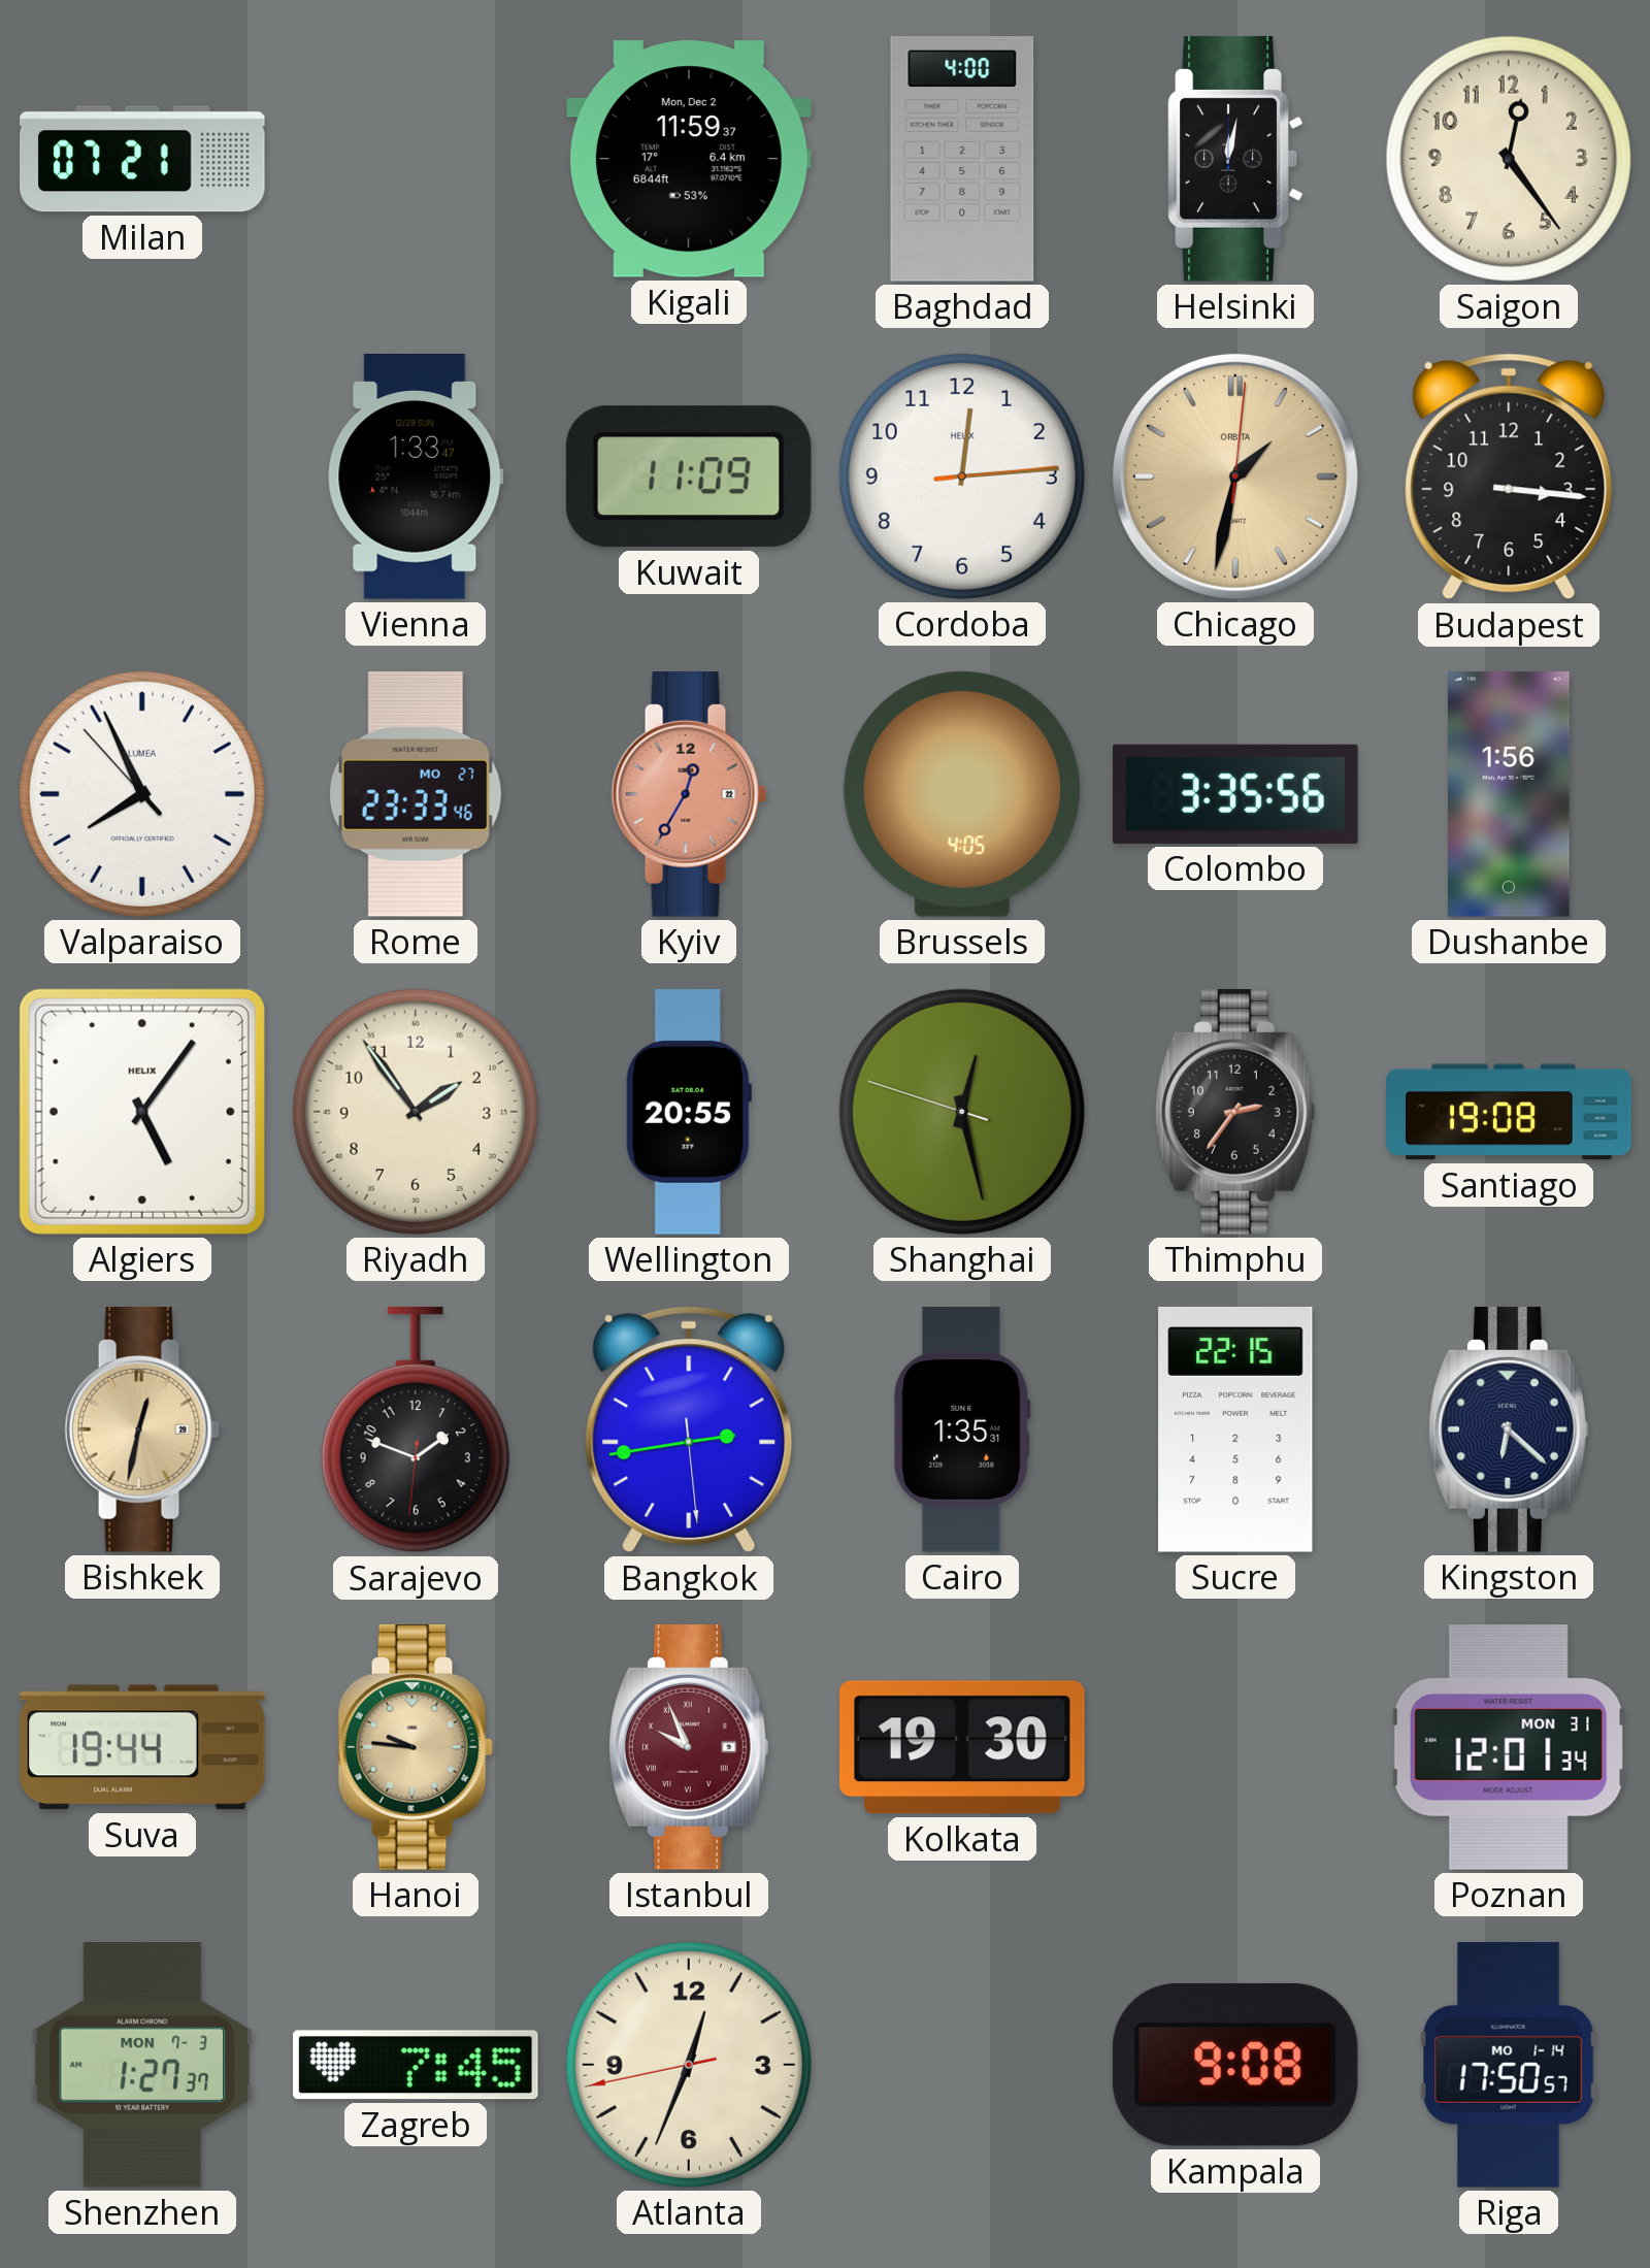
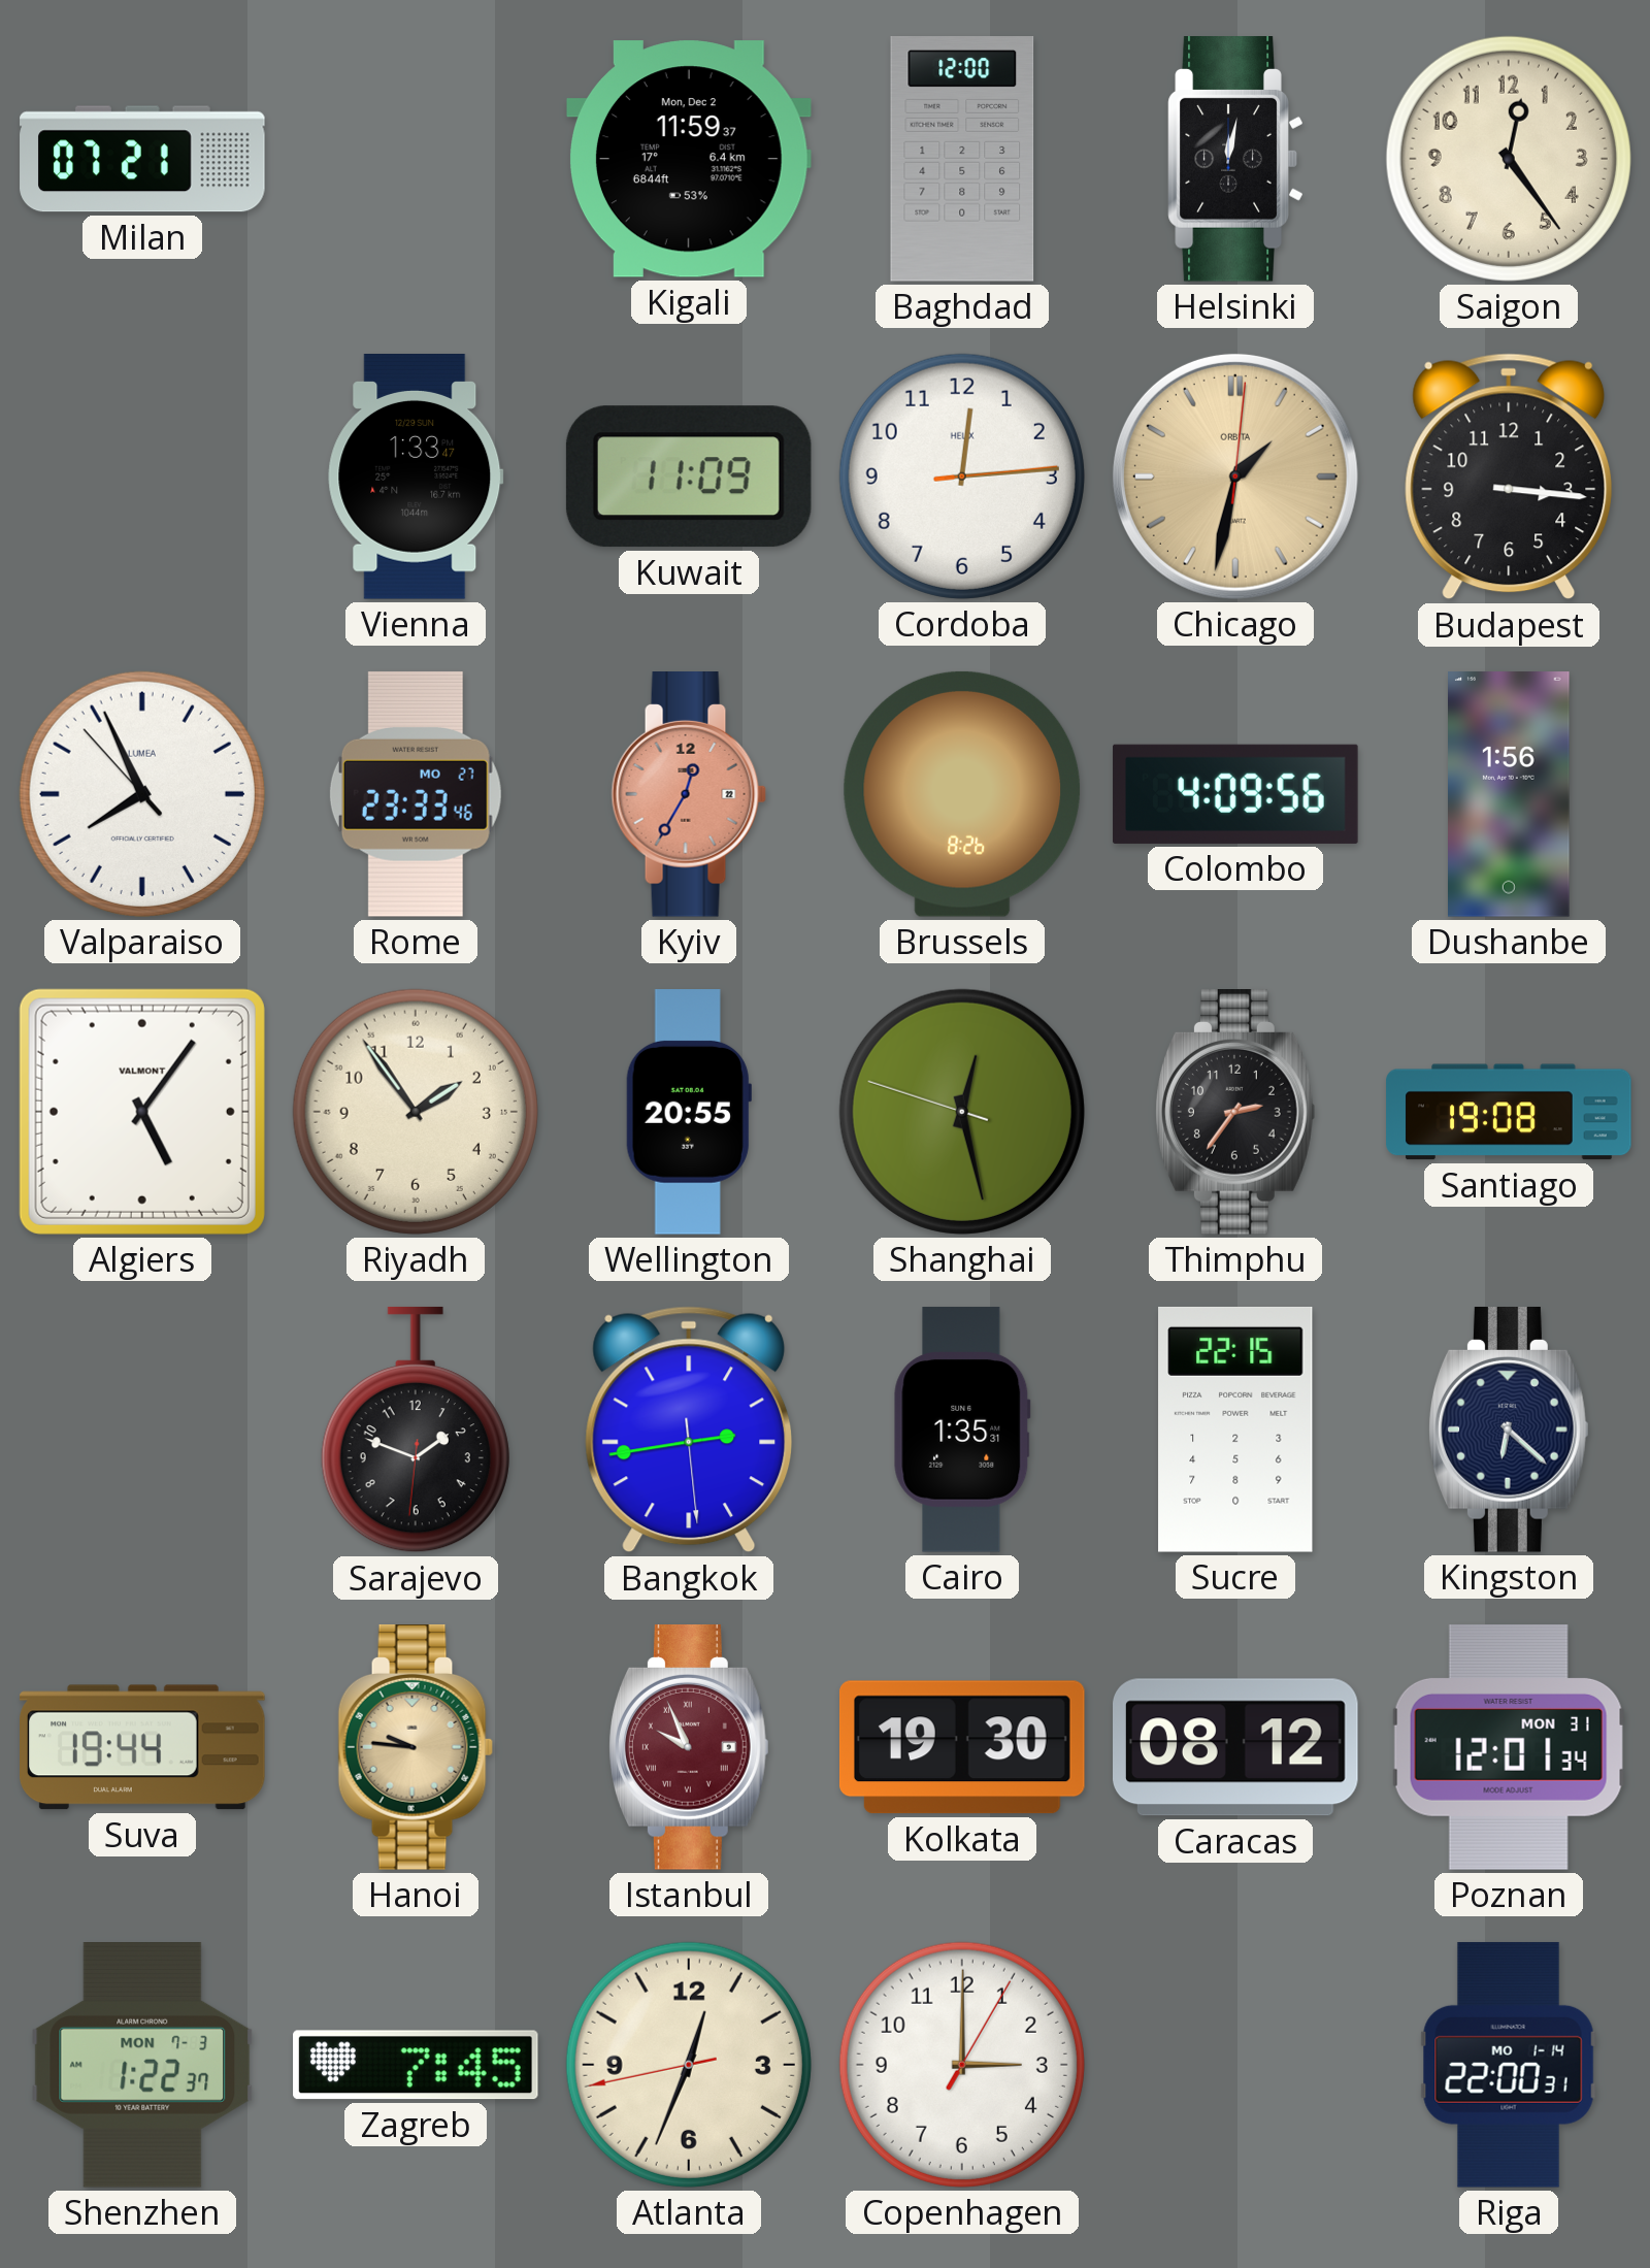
Baghdad: 4:00 -> 12:00 (962, 159)
Brussels: 4:05 -> 8:26 (962, 794)
Colombo: 3:35 -> 4:09 (1235, 794)
Algiers brand: HELIX -> VALMONT (142, 1112)
Bishkek: 12:32 -> none (142, 1431)
Caracas: none -> 08:12 (1236, 1747)
Shenzhen: 1:27 -> 1:22 (142, 2066)
Copenhagen: none -> 3:00 (962, 2065)
Kampala: 9:08 -> none (1235, 2065)
Riga: 17:50 -> 22:00 (1509, 2065)
